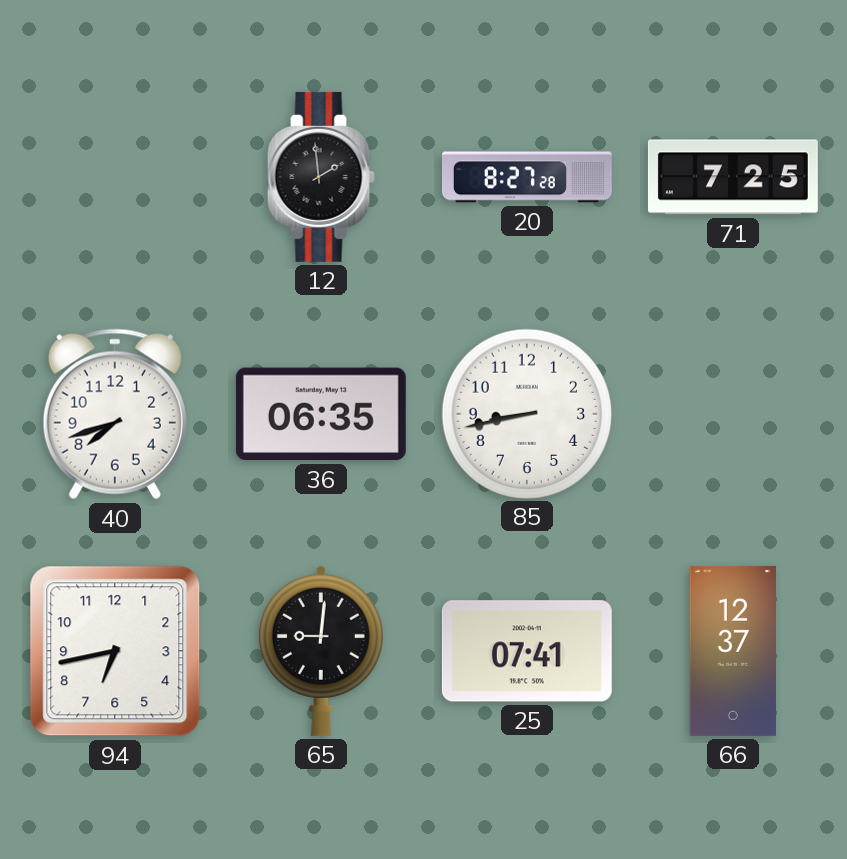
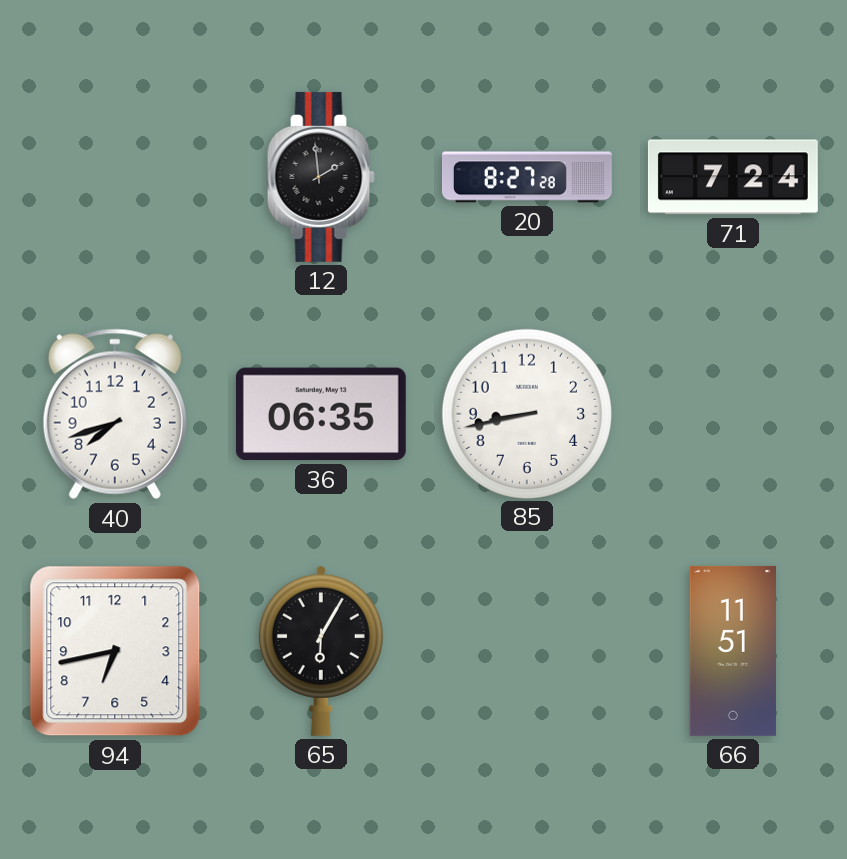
71: 7:25 -> 7:24 (733, 177)
65: 9:01 -> 6:05 (321, 651)
25: 07:41 -> none (527, 651)
66: 12:37 -> 11:51 (733, 651)
